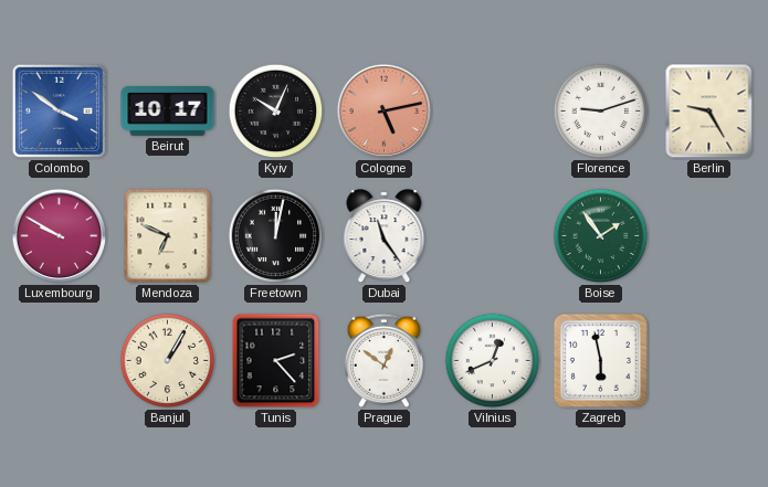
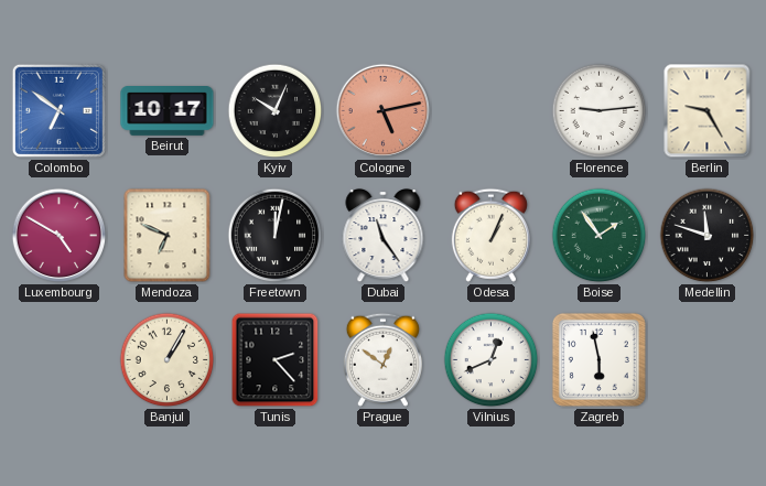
Colombo: 3:51 -> 6:51 (58, 110)
Florence: 9:12 -> 9:14 (600, 111)
Luxembourg: 9:50 -> 4:50 (60, 236)
Odesa: none -> 1:04 (490, 235)
Medellin: none -> 11:48 (708, 236)
